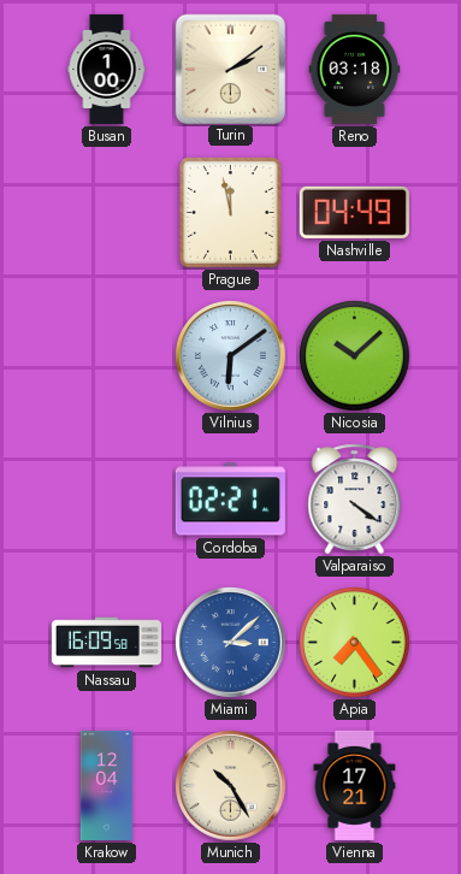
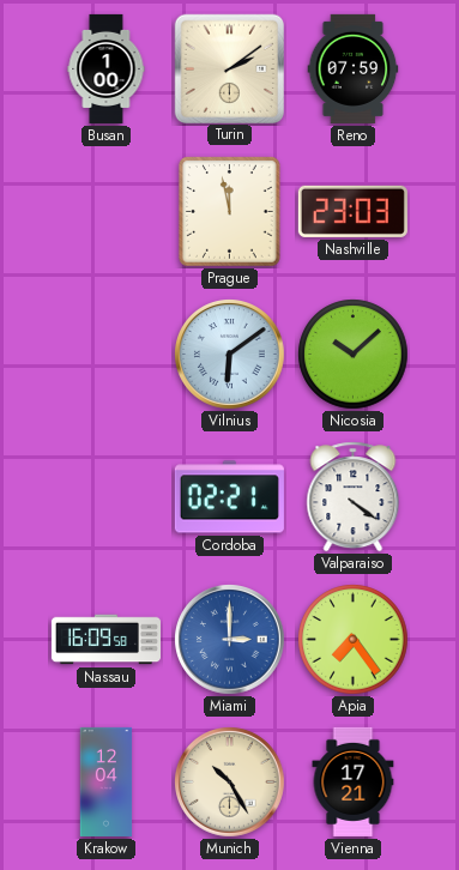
Reno: 03:18 -> 07:59 (354, 68)
Nashville: 04:49 -> 23:03 (352, 211)
Miami: 3:08 -> 3:00 (230, 640)
